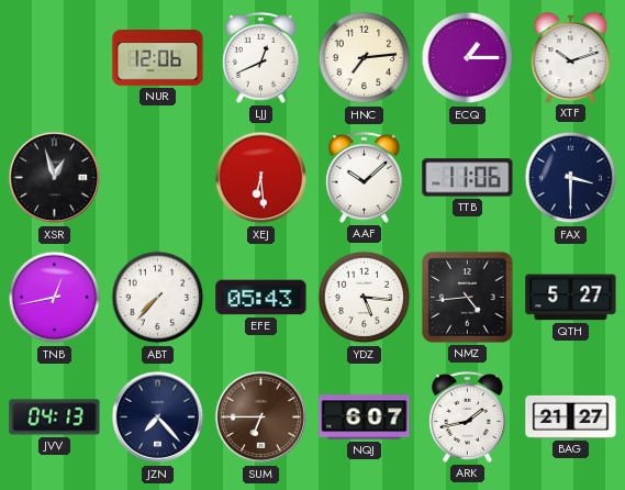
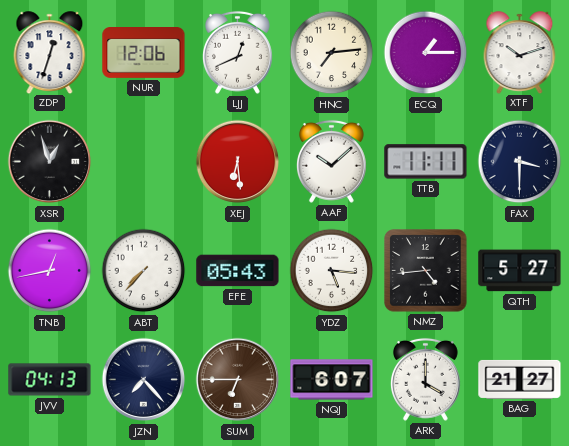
ZDP: none -> 12:33 (50, 52)
TTB: 11:06 -> 11:11 (426, 162)
ARK: 1:43 -> 4:00 (425, 379)
